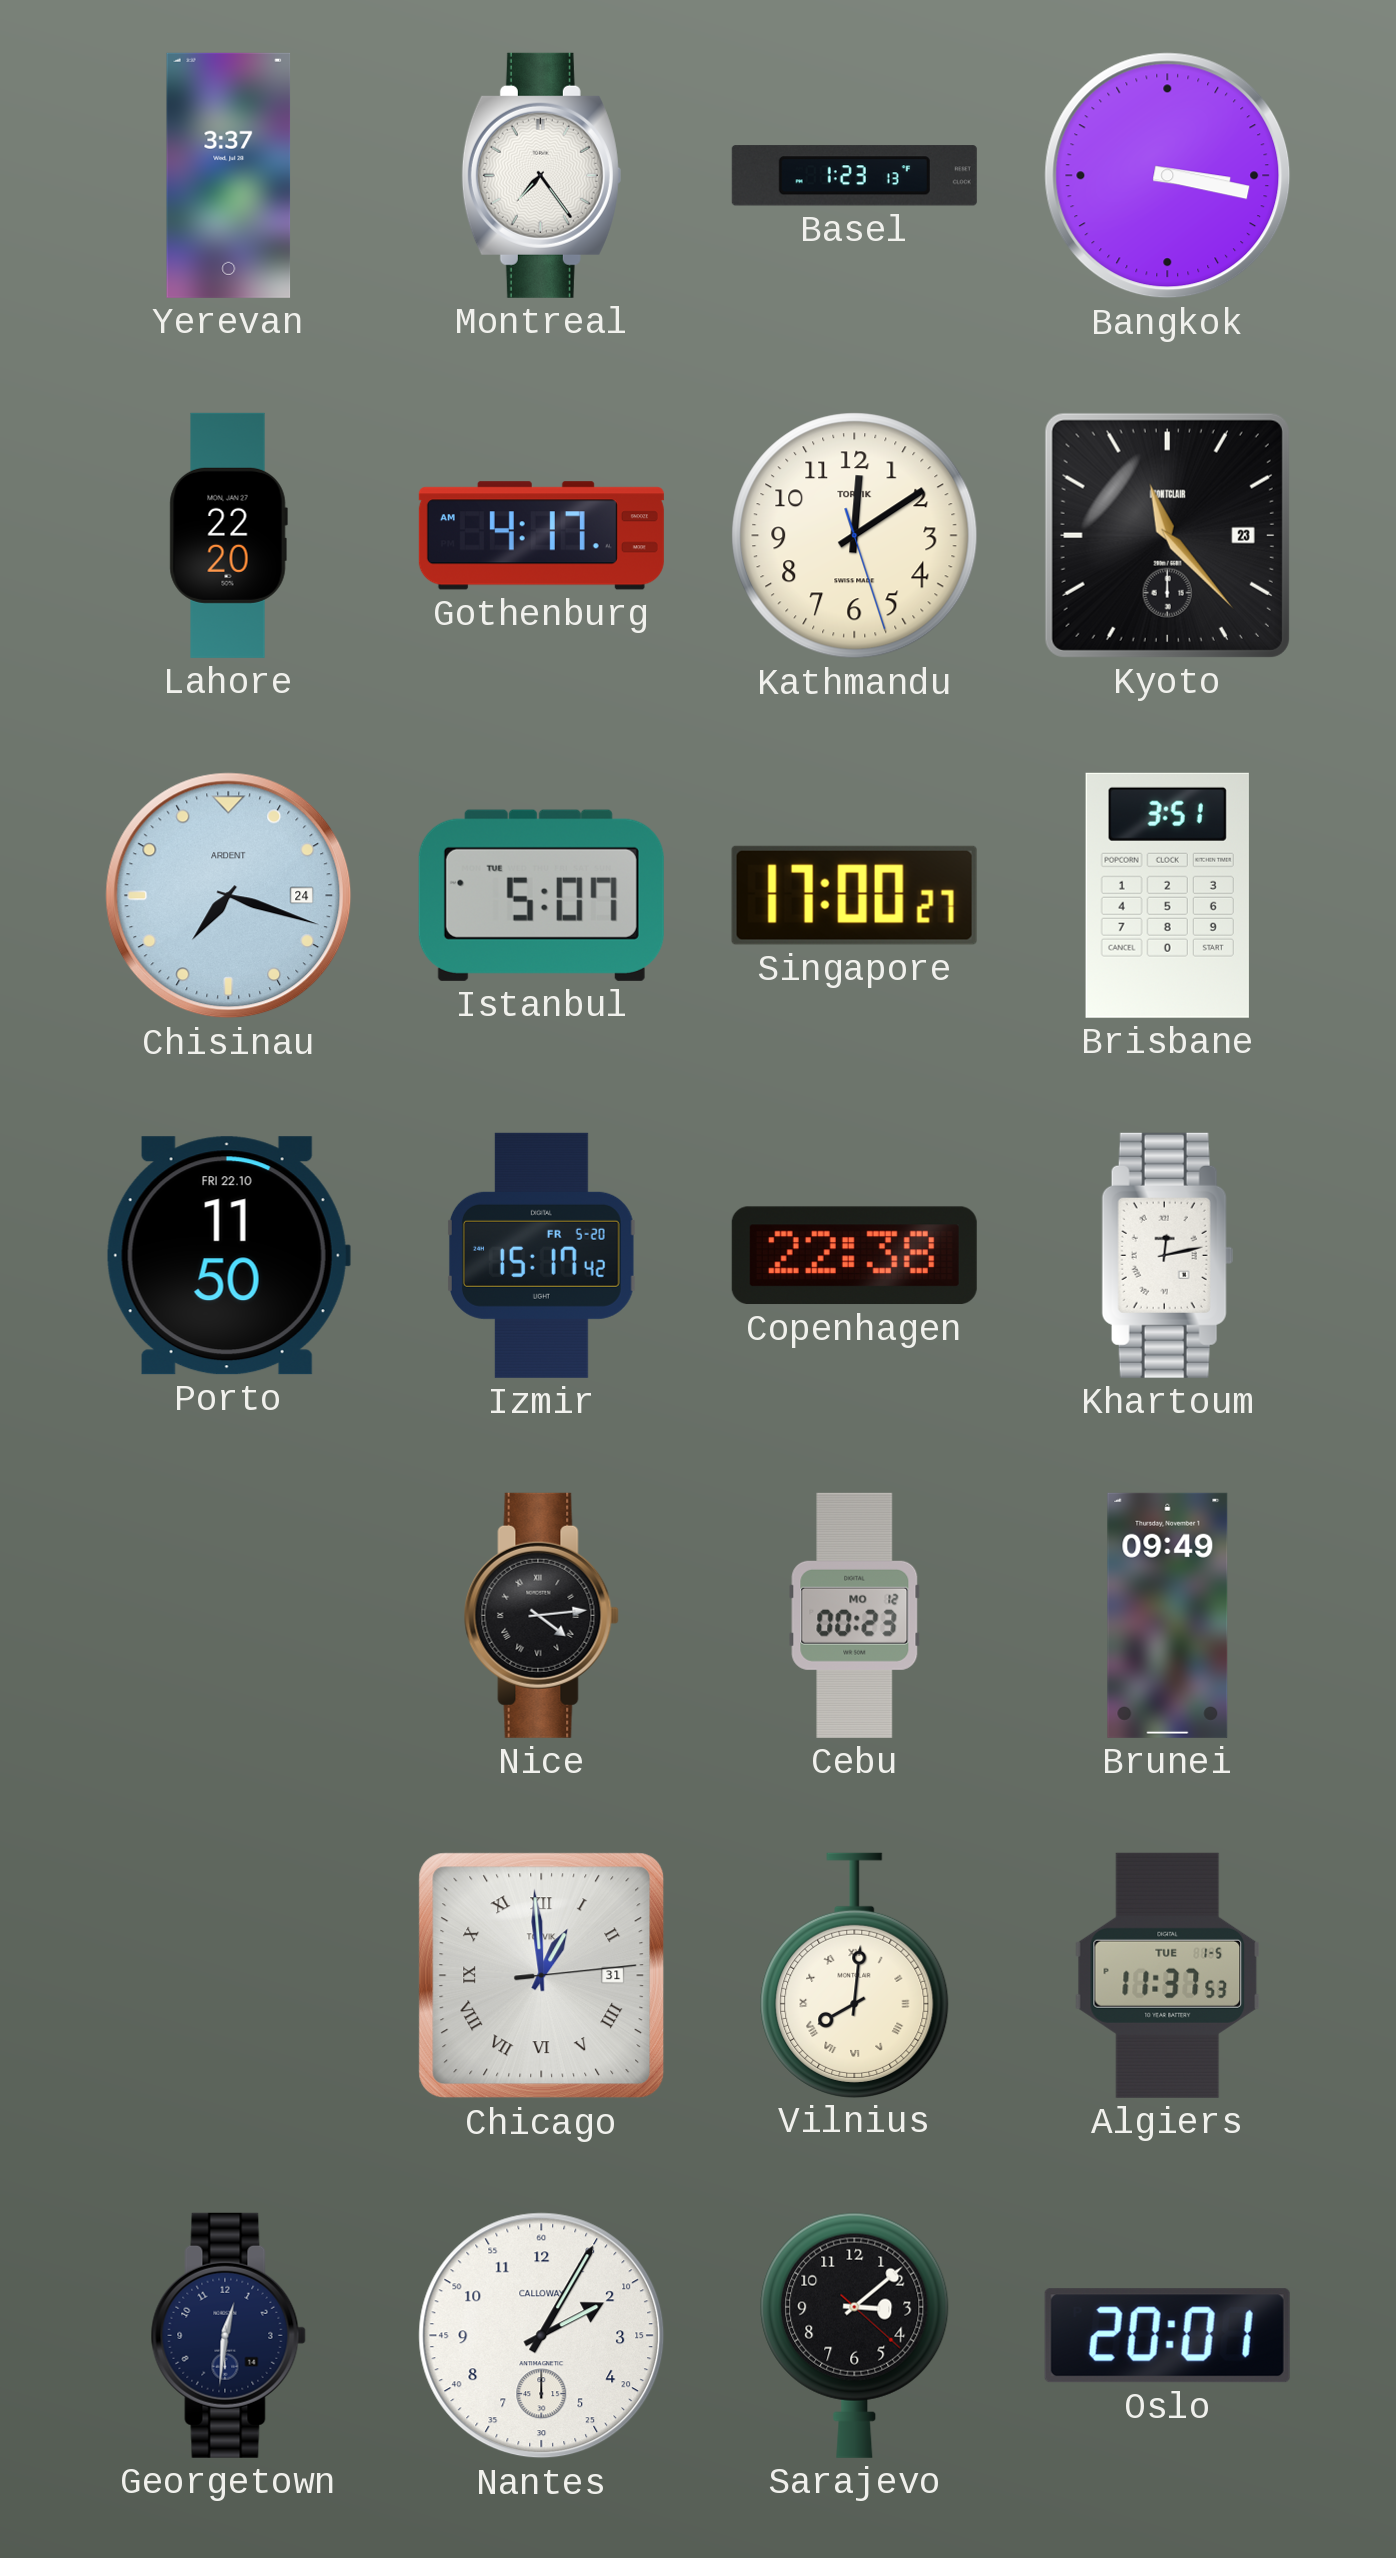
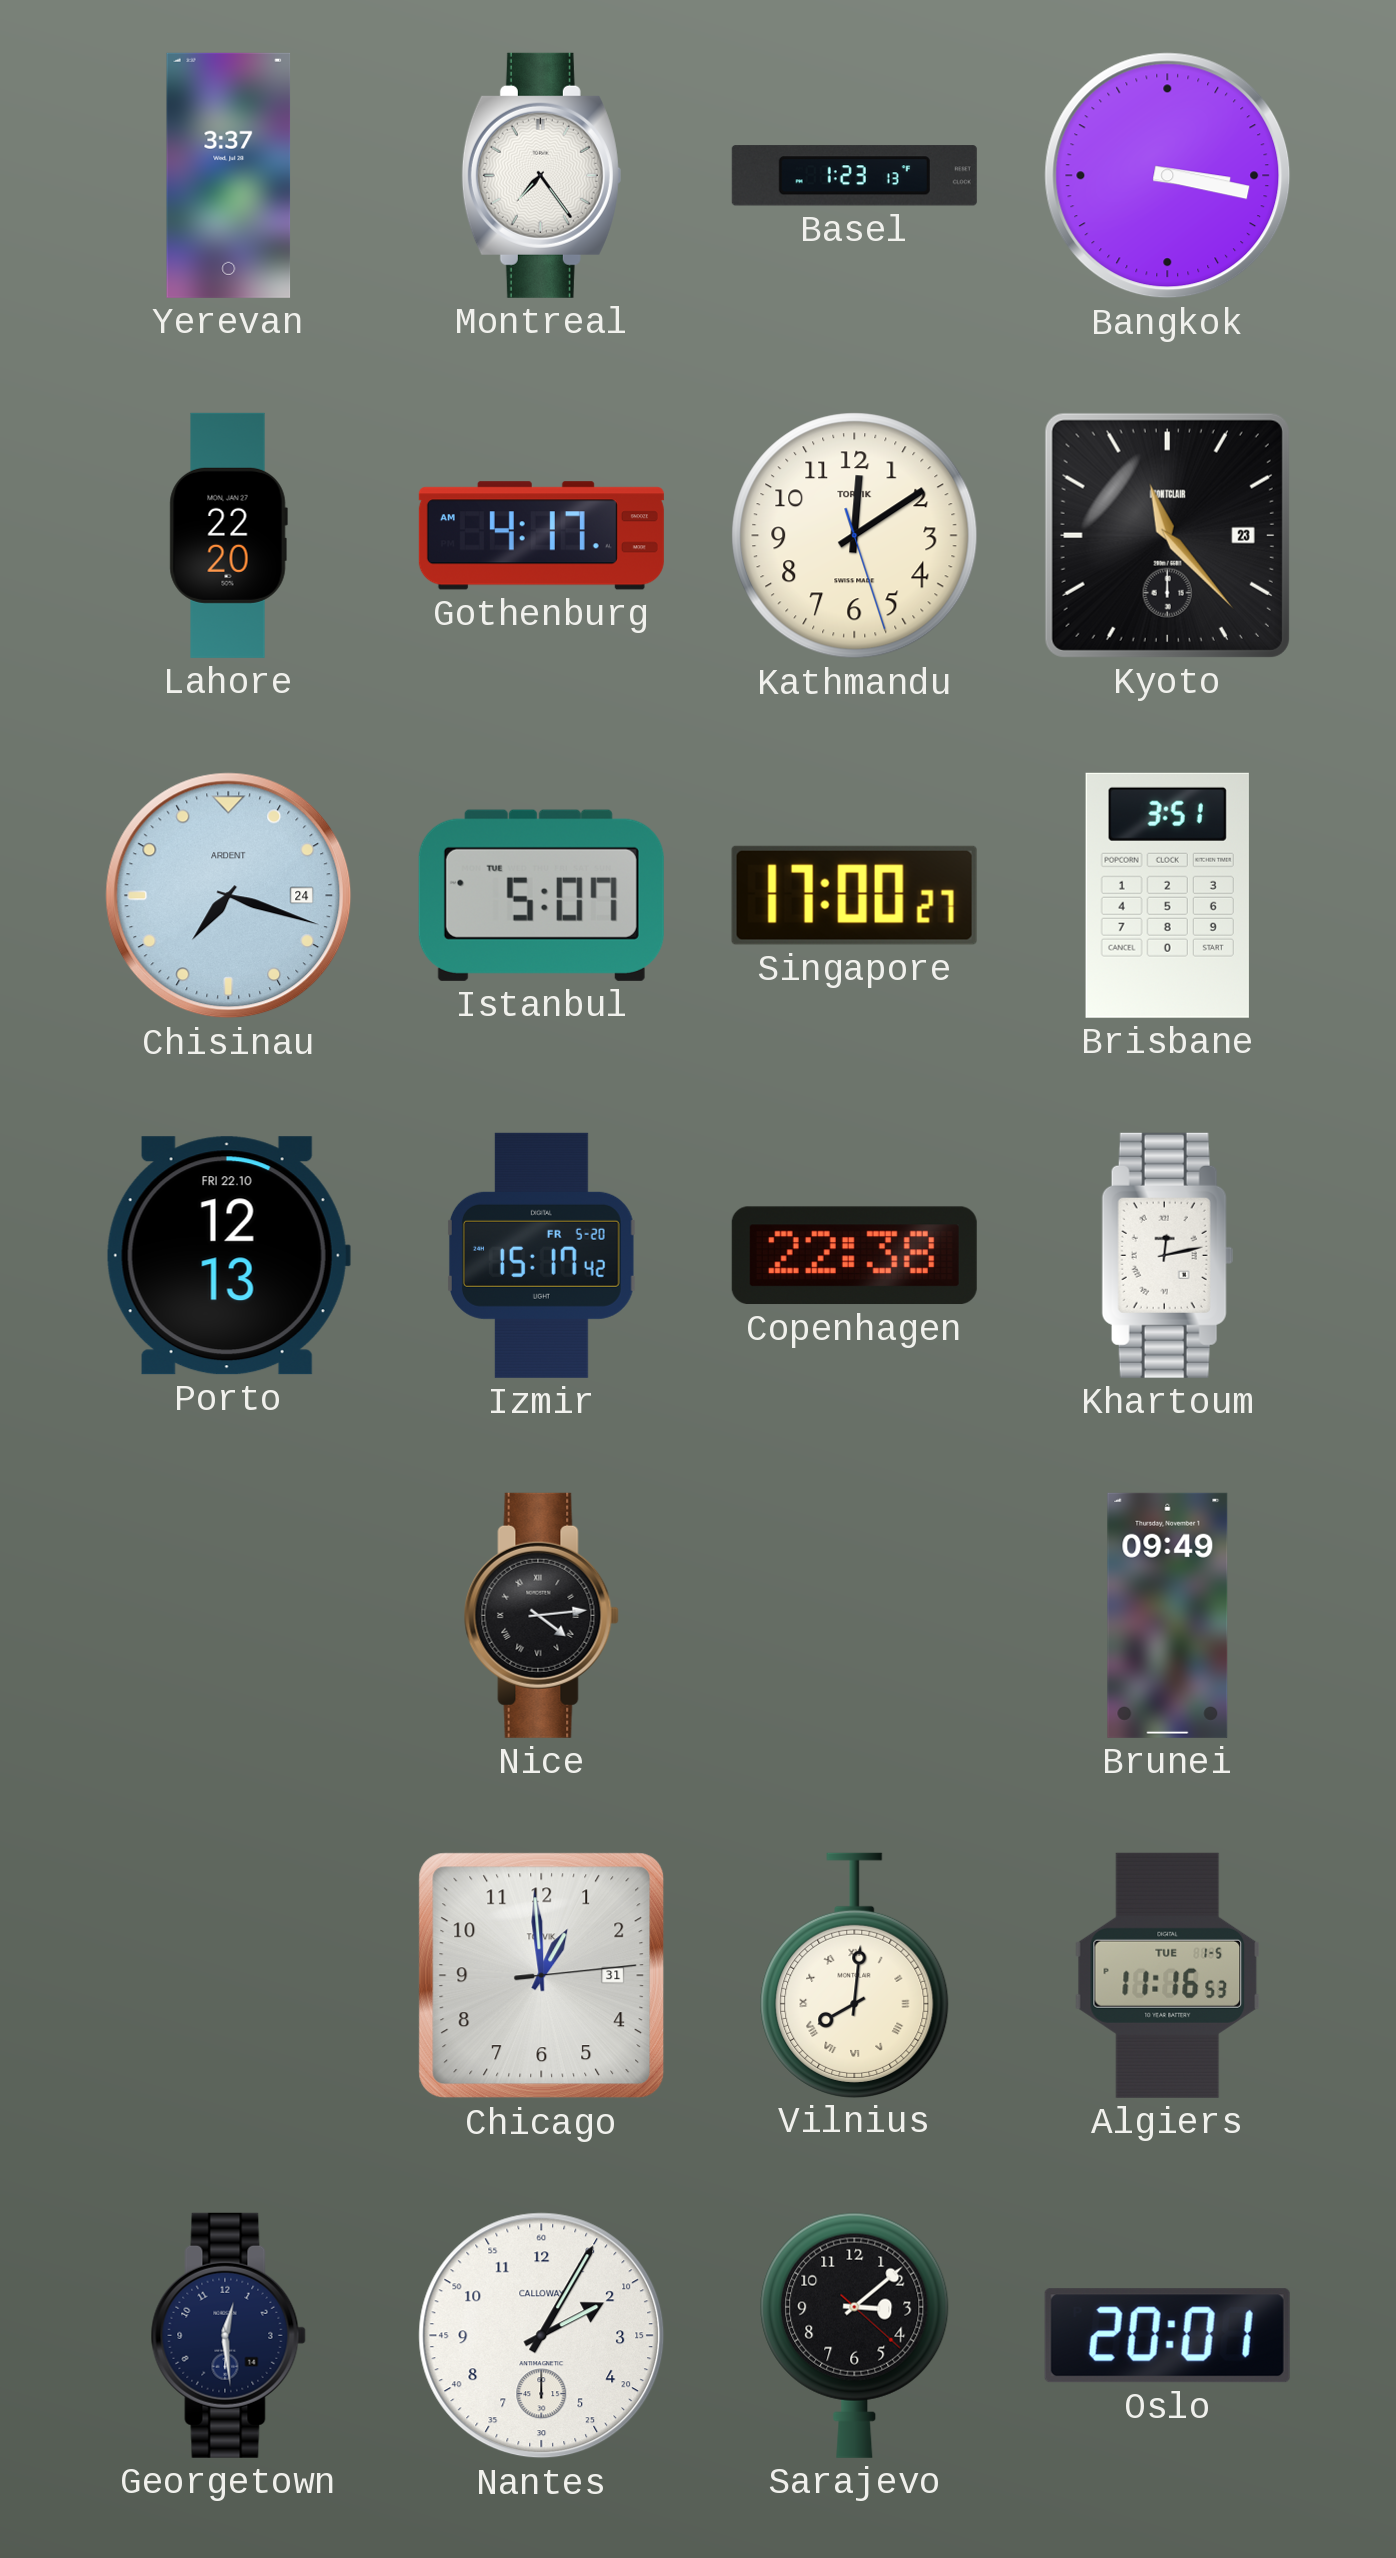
Porto: 11:50 -> 12:13 (228, 1256)
Cebu: 00:23 -> none (855, 1615)
Chicago numerals: Roman -> Arabic (542, 1976)
Algiers: 11:37 -> 11:16 (1168, 1975)
Georgetown: 12:31 -> 12:29 (228, 2335)
